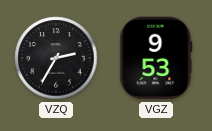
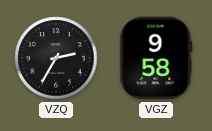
VGZ: 9:53 -> 9:58 (156, 58)
